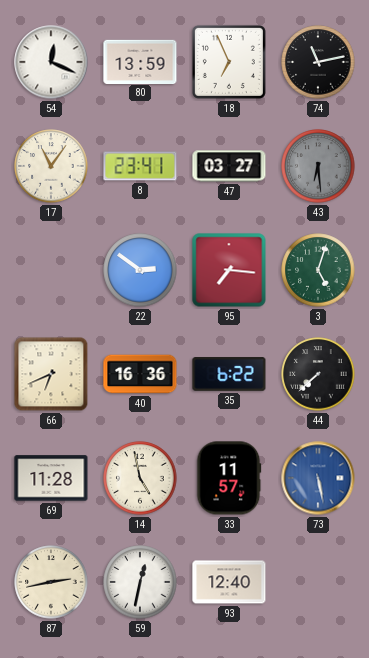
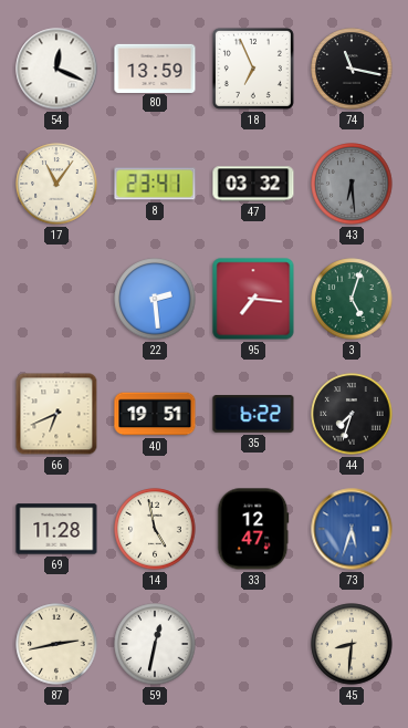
74: 11:13 -> 11:17 (352, 69)
47: 03:27 -> 03:32 (253, 184)
22: 2:51 -> 2:29 (155, 299)
40: 16:36 -> 19:51 (155, 414)
44: 7:38 -> 7:33 (352, 414)
33: 11:57 -> 12:47 (253, 529)
73: 5:28 -> 5:33 (352, 529)
93: 12:40 -> none (229, 582)
45: none -> 8:31 (352, 644)
